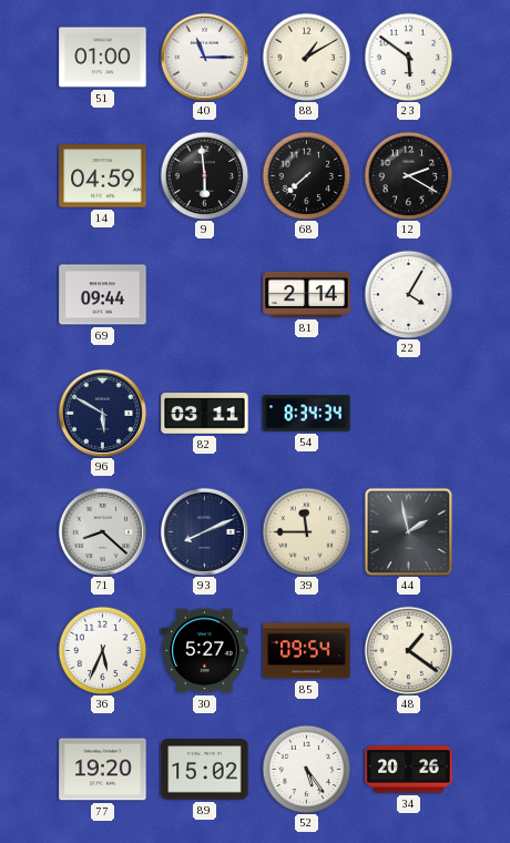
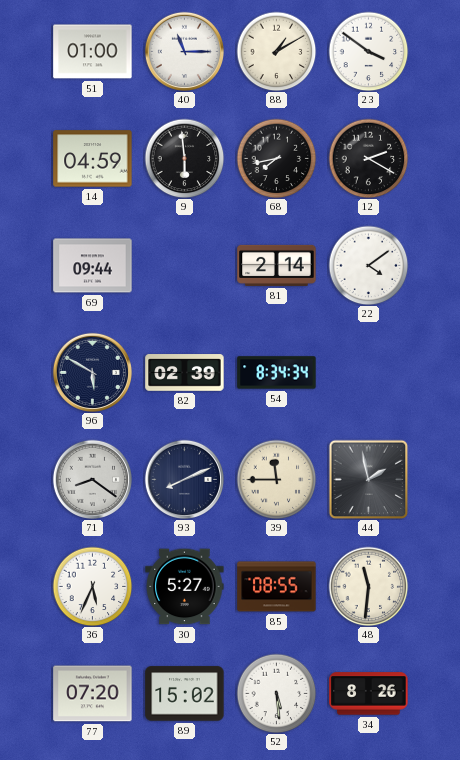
23: 5:51 -> 3:51 (368, 51)
68: 7:38 -> 7:43 (276, 158)
22: 4:05 -> 4:09 (368, 265)
82: 03:11 -> 02:39 (185, 373)
71: 8:22 -> 8:21 (92, 479)
85: 09:54 -> 08:55 (277, 587)
48: 1:21 -> 11:31 (368, 586)
77: 19:20 -> 07:20 (93, 694)
52: 5:24 -> 5:29 (276, 693)
34: 20:26 -> 8:26 (369, 694)
